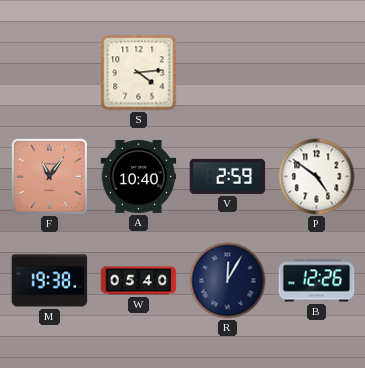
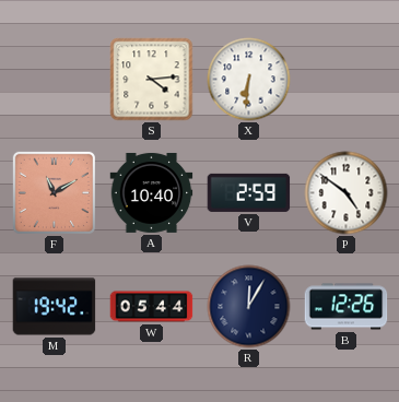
X: none -> 6:31 (249, 80)
F: 11:06 -> 11:10 (54, 192)
M: 19:38 -> 19:42 (55, 307)
W: 05:40 -> 05:44 (152, 307)
